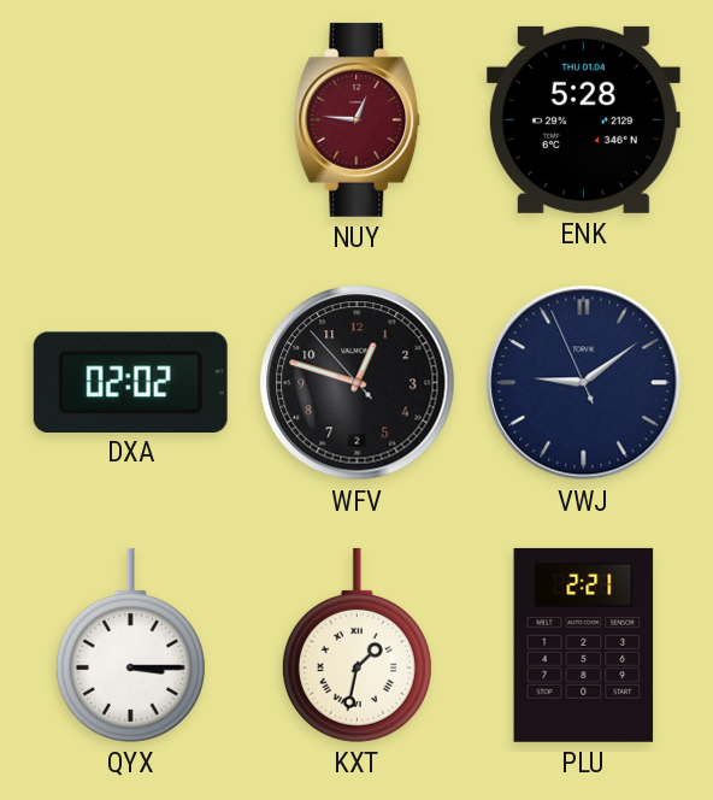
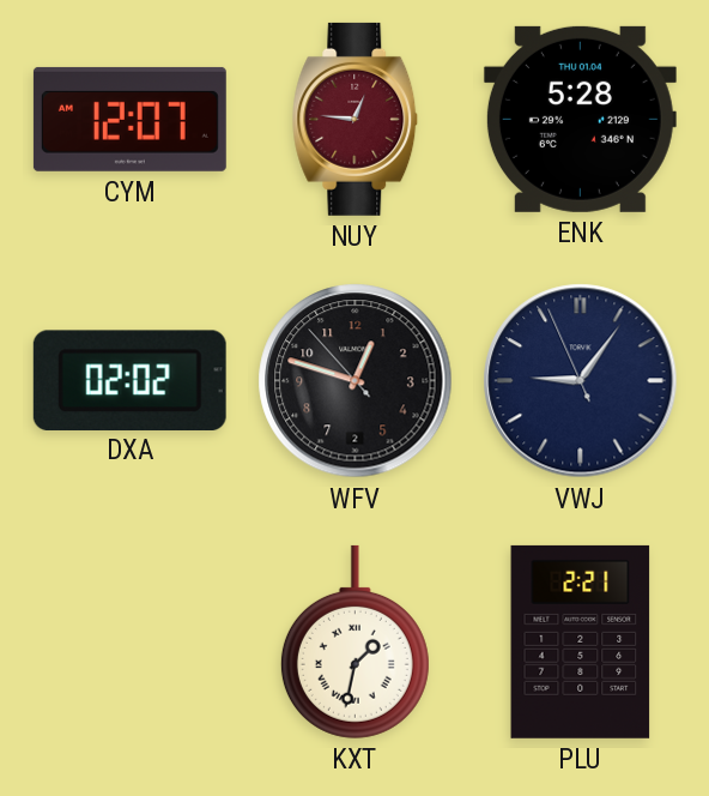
CYM: none -> 12:07 (129, 119)
VWJ: 9:08 -> 9:05 (581, 381)
QYX: 3:15 -> none (130, 645)
